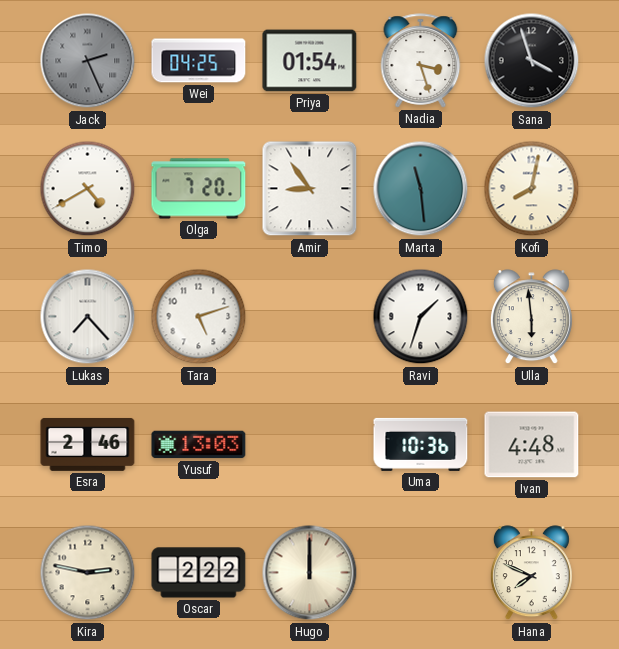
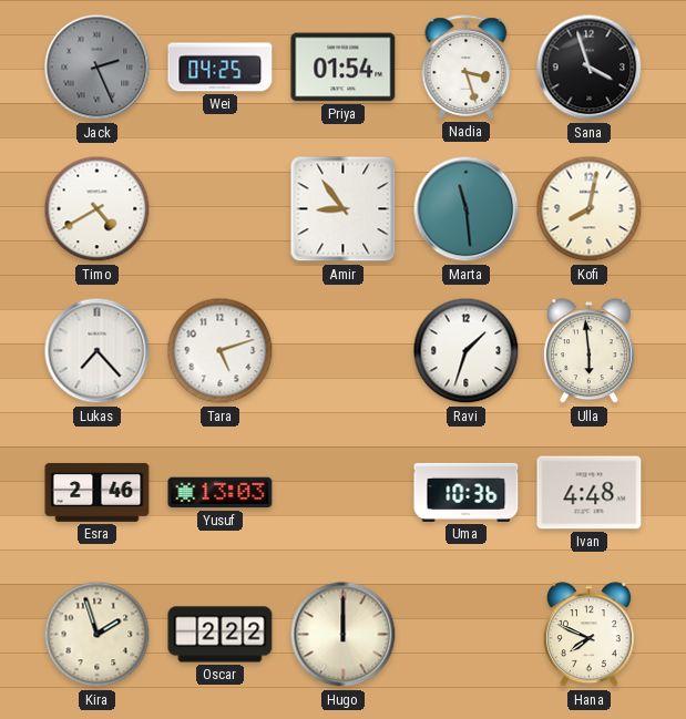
Olga: 7:20 -> none (199, 189)
Kira: 2:47 -> 1:57 (98, 635)
